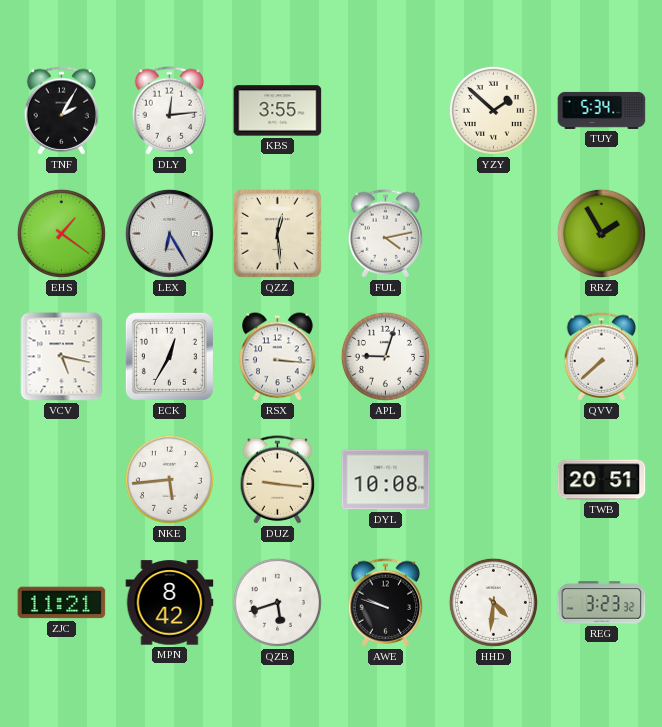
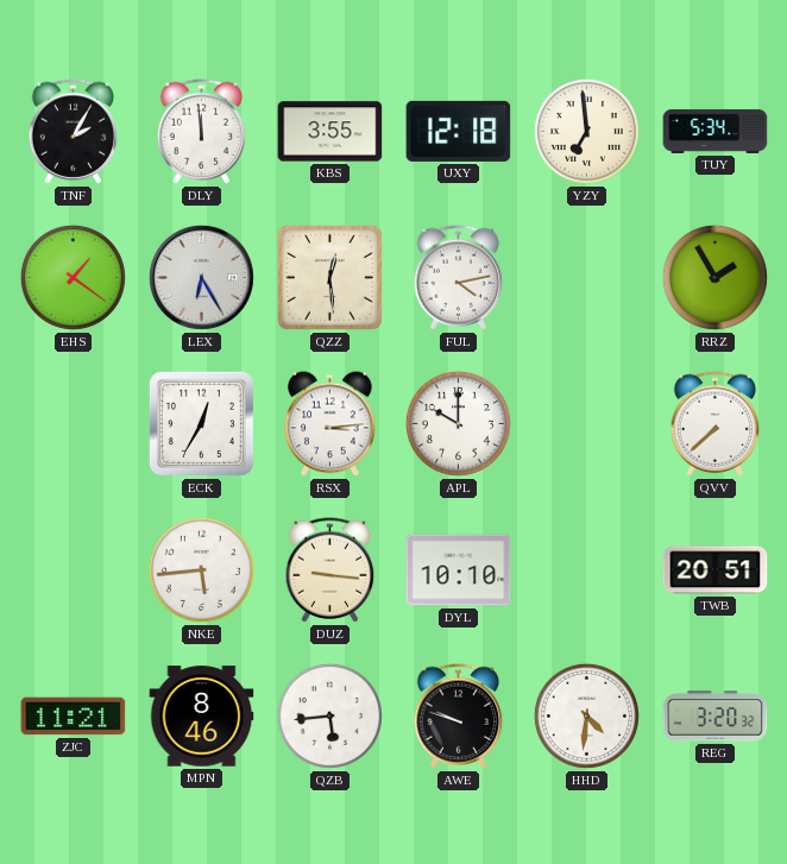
DLY: 12:14 -> 11:59 (202, 132)
UXY: none -> 12:18 (459, 131)
YZY: 1:52 -> 6:59 (586, 131)
VCV: 5:17 -> none (62, 357)
RSX: 3:16 -> 3:14 (330, 424)
APL: 9:03 -> 10:00 (458, 423)
DYL: 10:08 -> 10:10 (459, 570)
MPN: 8:42 -> 8:46 (202, 717)
QZB: 5:42 -> 5:44 (329, 715)
REG: 3:23 -> 3:20 (716, 717)
